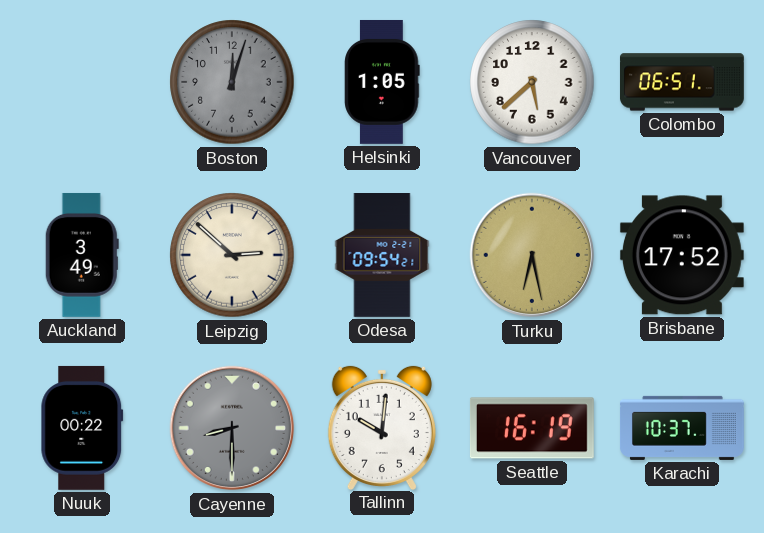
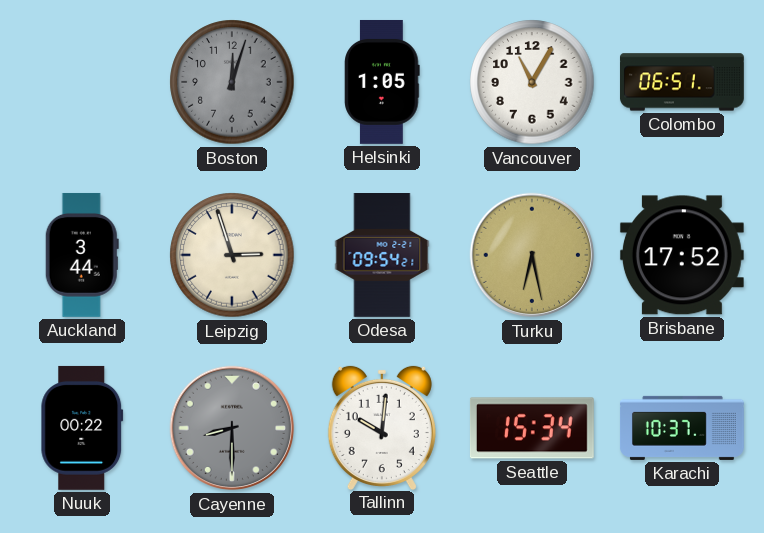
Vancouver: 5:38 -> 11:05 (532, 82)
Auckland: 3:49 -> 3:44 (82, 255)
Leipzig: 2:52 -> 2:57 (232, 255)
Seattle: 16:19 -> 15:34 (532, 428)
